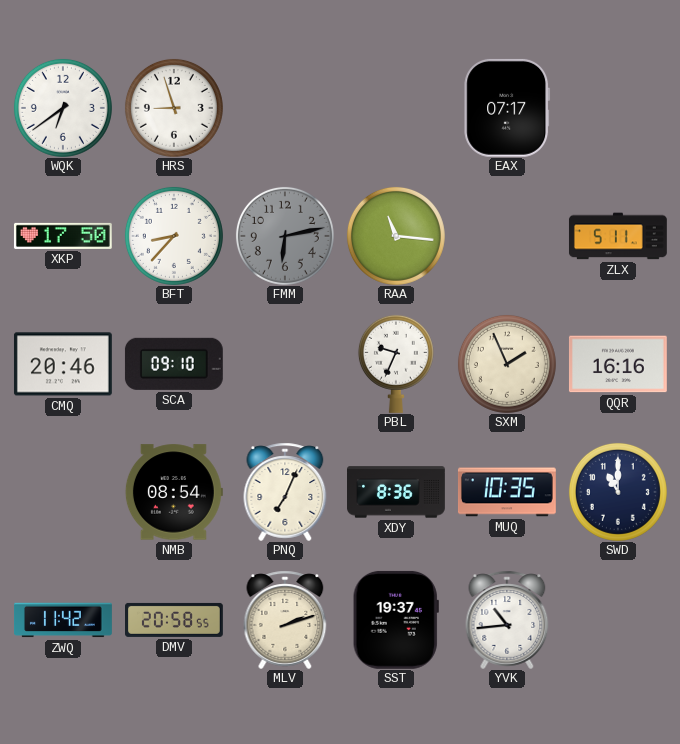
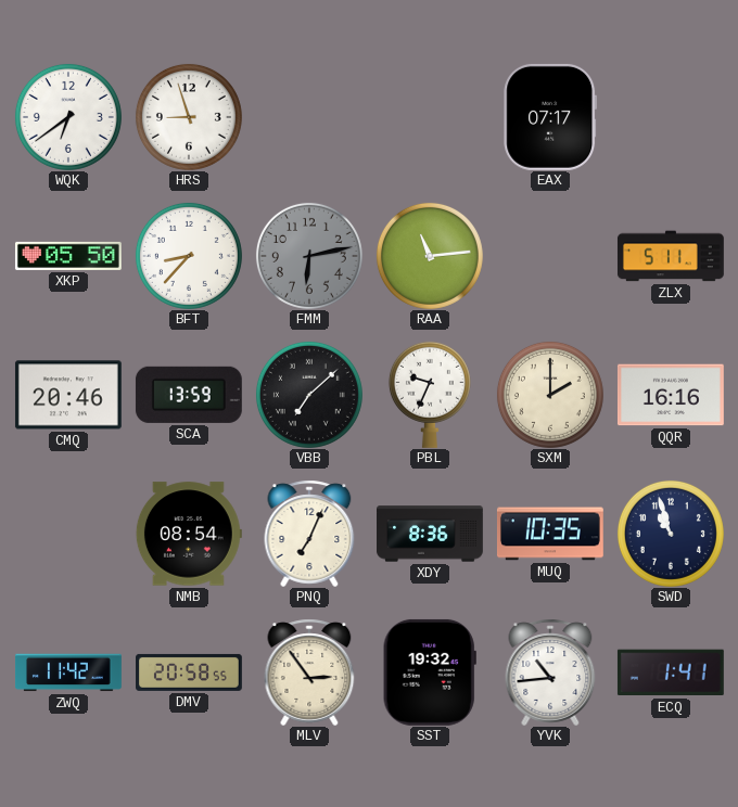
XKP: 17:50 -> 05:50 (68, 256)
RAA: 11:16 -> 11:14 (430, 256)
SCA: 09:10 -> 13:59 (189, 395)
VBB: none -> 7:08 (309, 395)
SXM: 1:56 -> 2:00 (550, 395)
SWD: 11:00 -> 10:57 (671, 534)
MLV: 2:12 -> 2:54 (309, 672)
SST: 19:37 -> 19:32 (430, 672)
ECQ: none -> 1:41 (671, 672)
